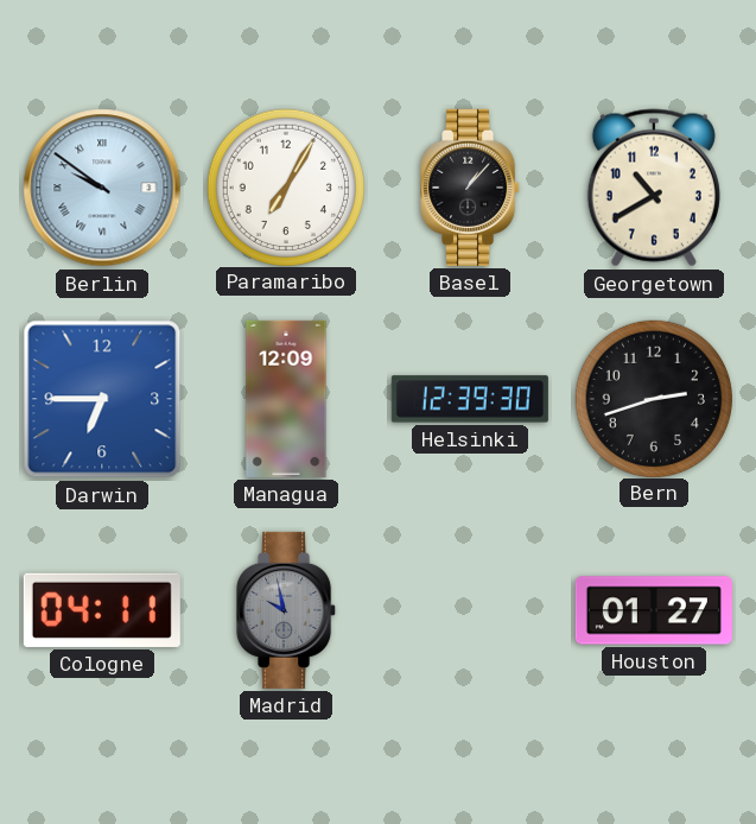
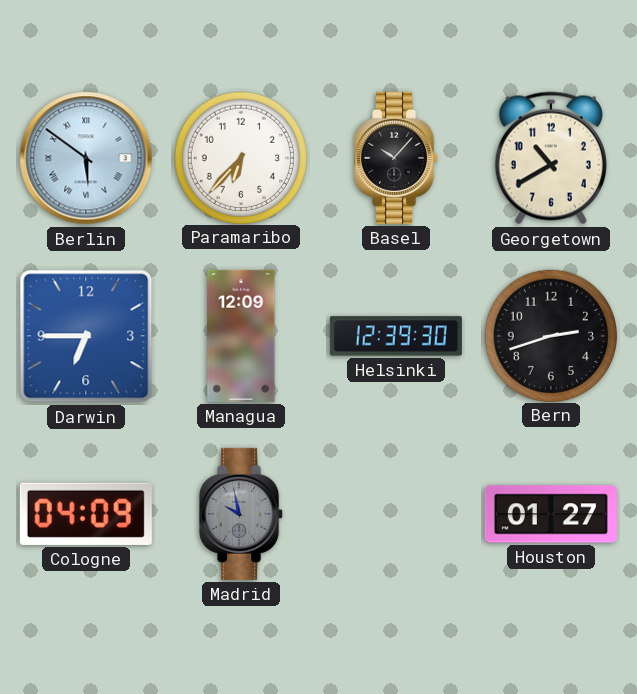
Berlin: 9:51 -> 5:51 (86, 158)
Paramaribo: 7:05 -> 6:37 (240, 157)
Basel: 1:07 -> 10:07 (397, 158)
Cologne: 04:11 -> 04:09 (86, 514)
